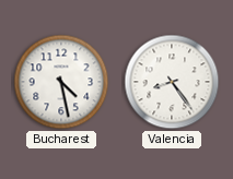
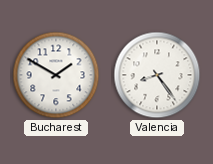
Bucharest: 4:28 -> 1:50 (56, 75)
